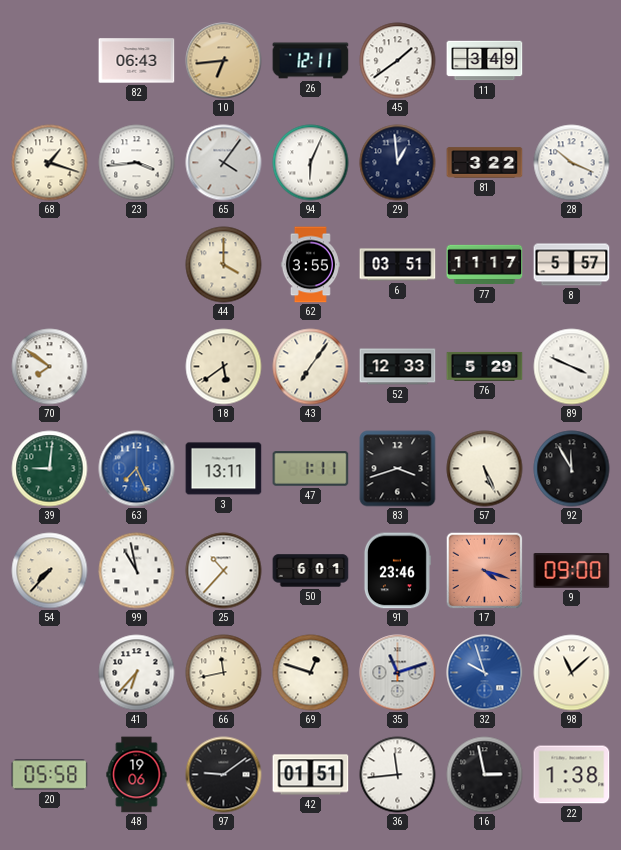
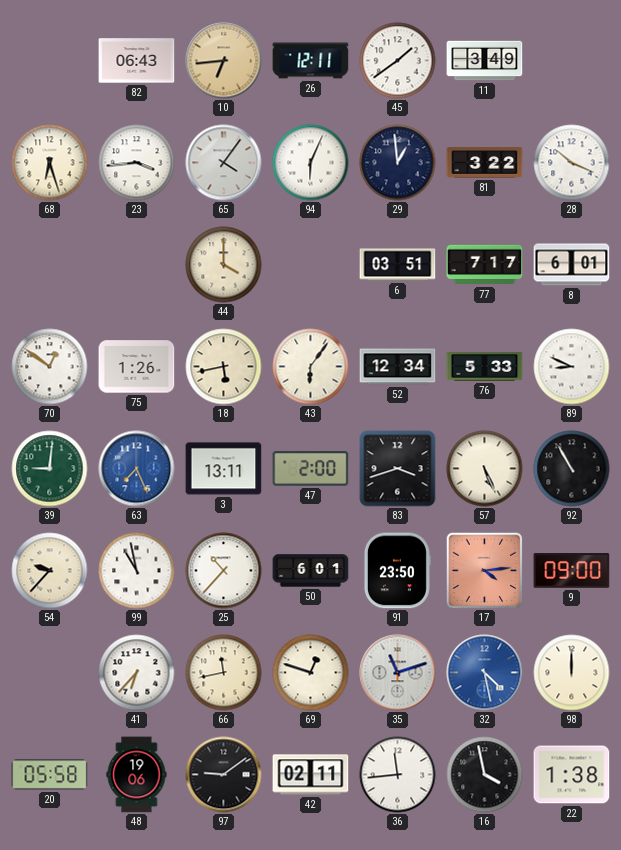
68: 1:18 -> 6:27 (50, 163)
62: 3:55 -> none (310, 265)
77: 11:17 -> 7:17 (485, 265)
8: 5:57 -> 6:01 (572, 265)
70: 7:51 -> 12:51 (50, 367)
75: none -> 1:26 (137, 367)
18: 5:39 -> 5:43 (224, 367)
43: 7:06 -> 6:06 (311, 367)
52: 12:33 -> 12:34 (398, 367)
76: 5:29 -> 5:33 (485, 367)
89: 3:49 -> 8:49 (572, 367)
47: 1:11 -> 2:00 (311, 469)
92: 11:55 -> 10:55 (572, 469)
54: 7:37 -> 9:37 (50, 571)
91: 23:46 -> 23:50 (397, 571)
17: 4:18 -> 4:14 (484, 570)
32: 9:57 -> 4:28 (485, 673)
98: 11:08 -> 12:00 (572, 673)
42: 01:51 -> 02:11 (311, 775)
16: 2:58 -> 3:58 (485, 775)
